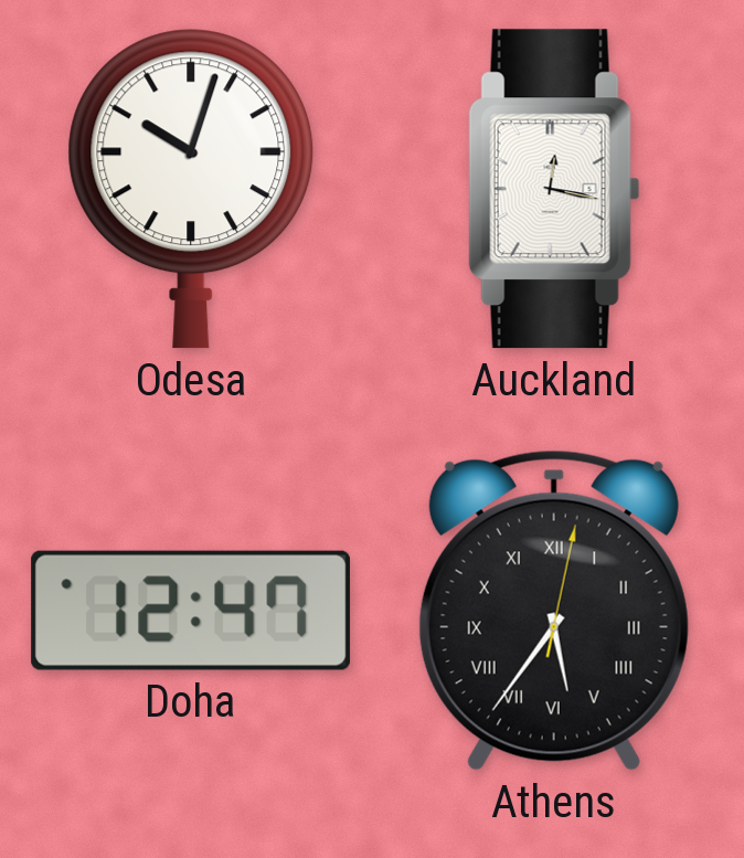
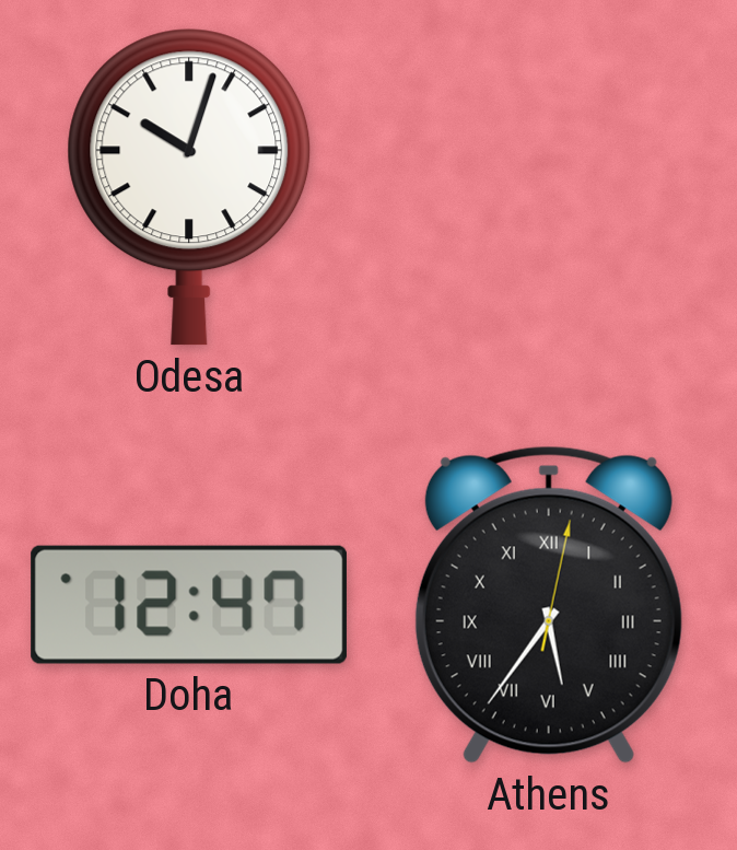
Auckland: 12:17 -> none (554, 189)
